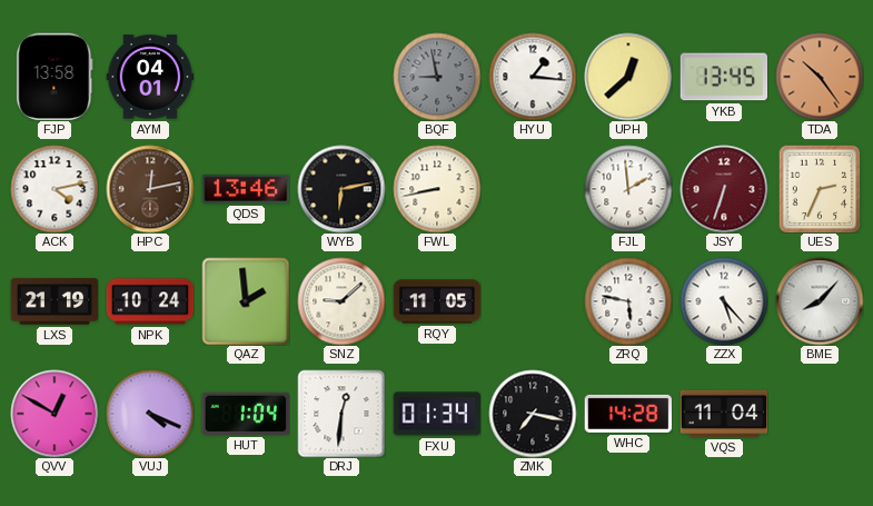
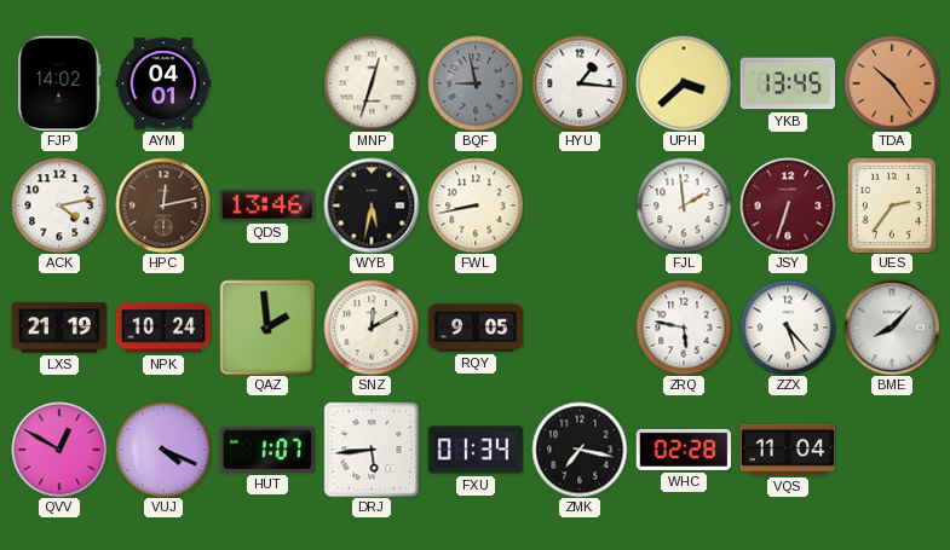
FJP: 13:58 -> 14:02 (59, 83)
MNP: none -> 12:33 (372, 83)
UPH: 12:38 -> 3:38 (684, 83)
WYB: 6:13 -> 5:32 (372, 205)
UES: 2:34 -> 2:36 (892, 205)
SNZ: 9:08 -> 12:10 (372, 328)
RQY: 11:05 -> 9:05 (476, 328)
HUT: 1:04 -> 1:07 (267, 450)
DRJ: 12:31 -> 5:44 (372, 450)
WHC: 14:28 -> 02:28 (684, 450)
